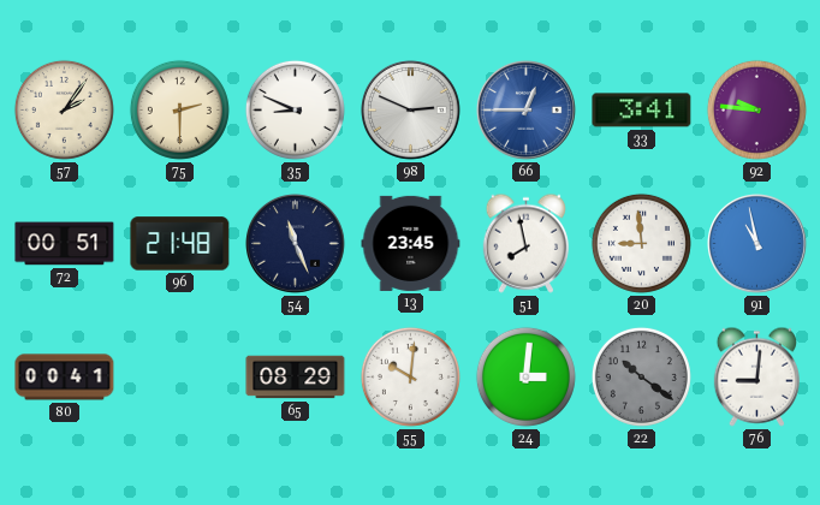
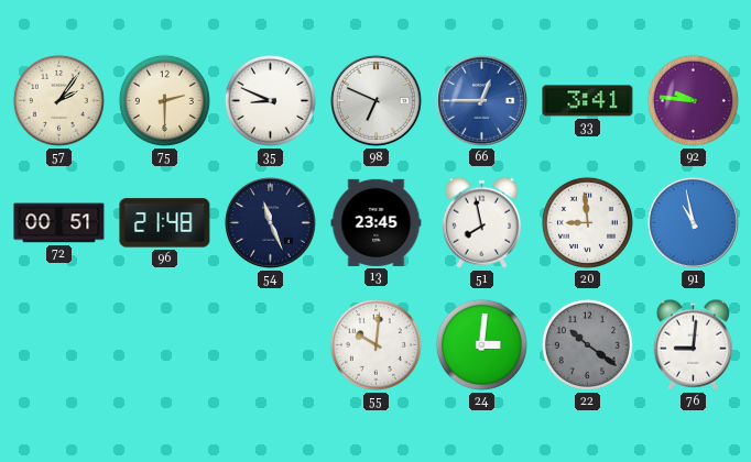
98: 2:49 -> 6:49 (377, 101)
80: 00:41 -> none (65, 378)
65: 08:29 -> none (296, 378)
